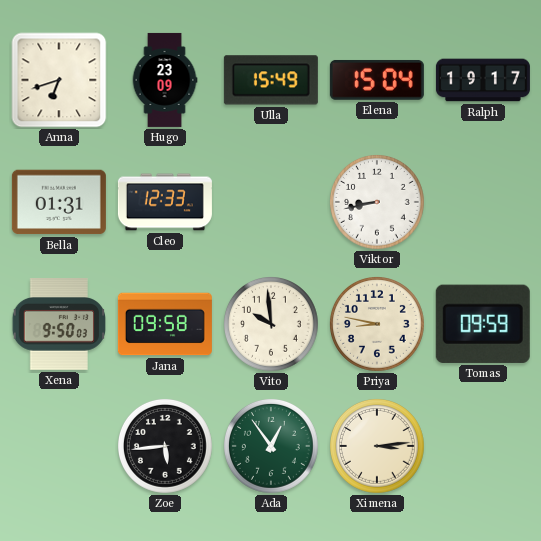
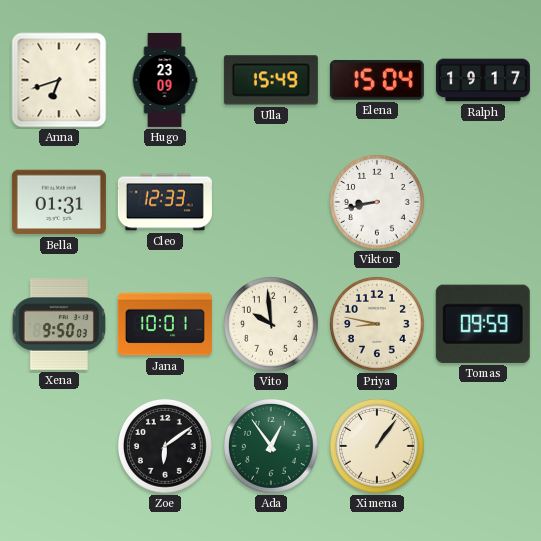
Jana: 09:58 -> 10:01 (165, 324)
Zoe: 5:44 -> 6:09 (166, 447)
Ximena: 3:14 -> 1:06 (378, 447)
